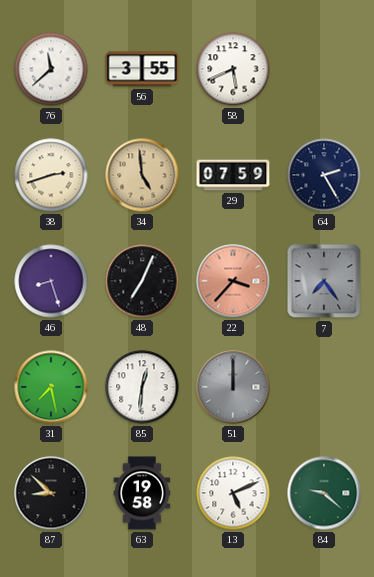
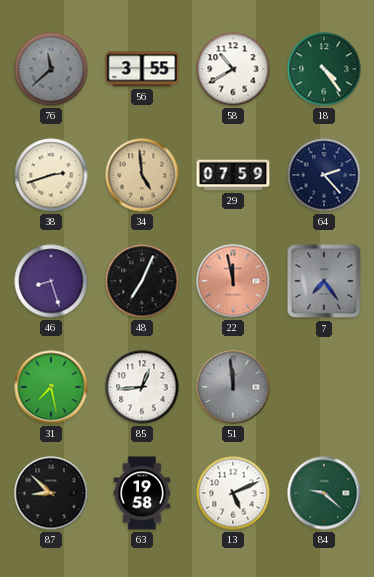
76 dial: white -> grey (51, 69)
58: 5:41 -> 10:40 (233, 69)
18: none -> 4:24 (324, 69)
64: 2:25 -> 2:23 (324, 175)
22: 3:37 -> 11:58 (233, 281)
85: 12:31 -> 12:44 (142, 387)
51: 12:00 -> 11:59 (233, 387)
